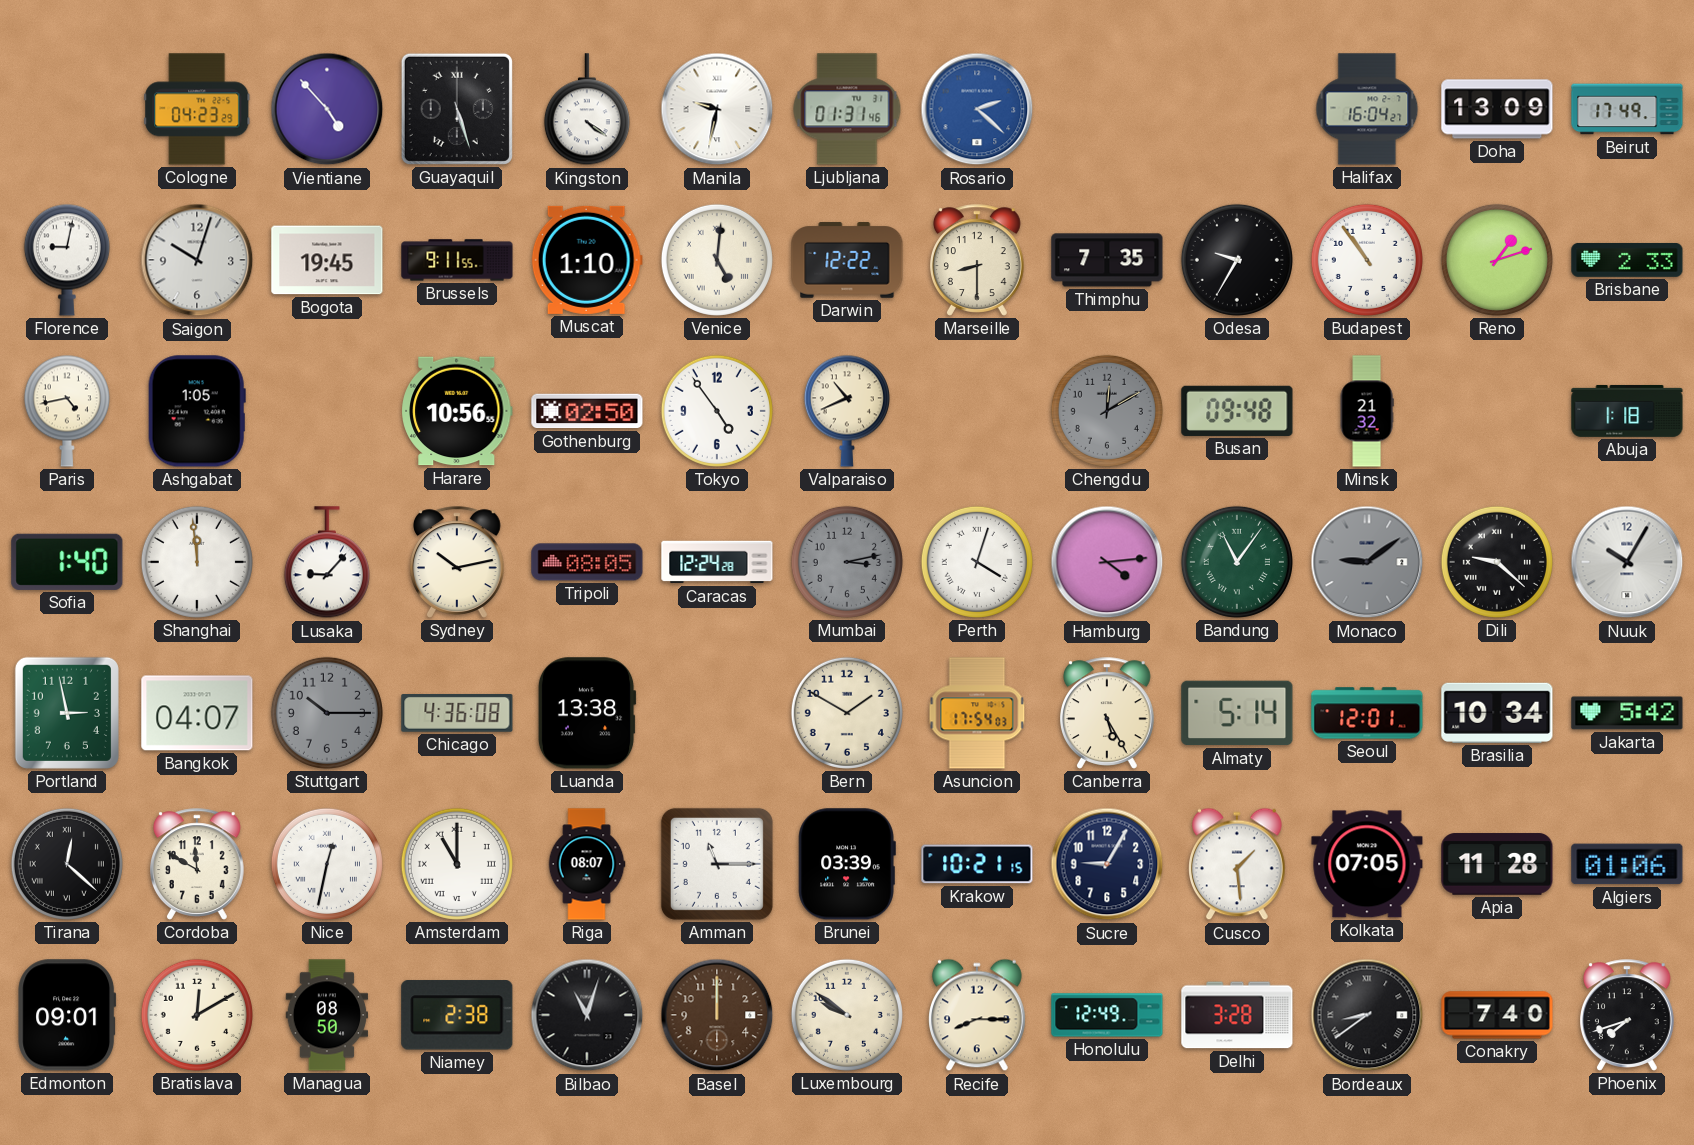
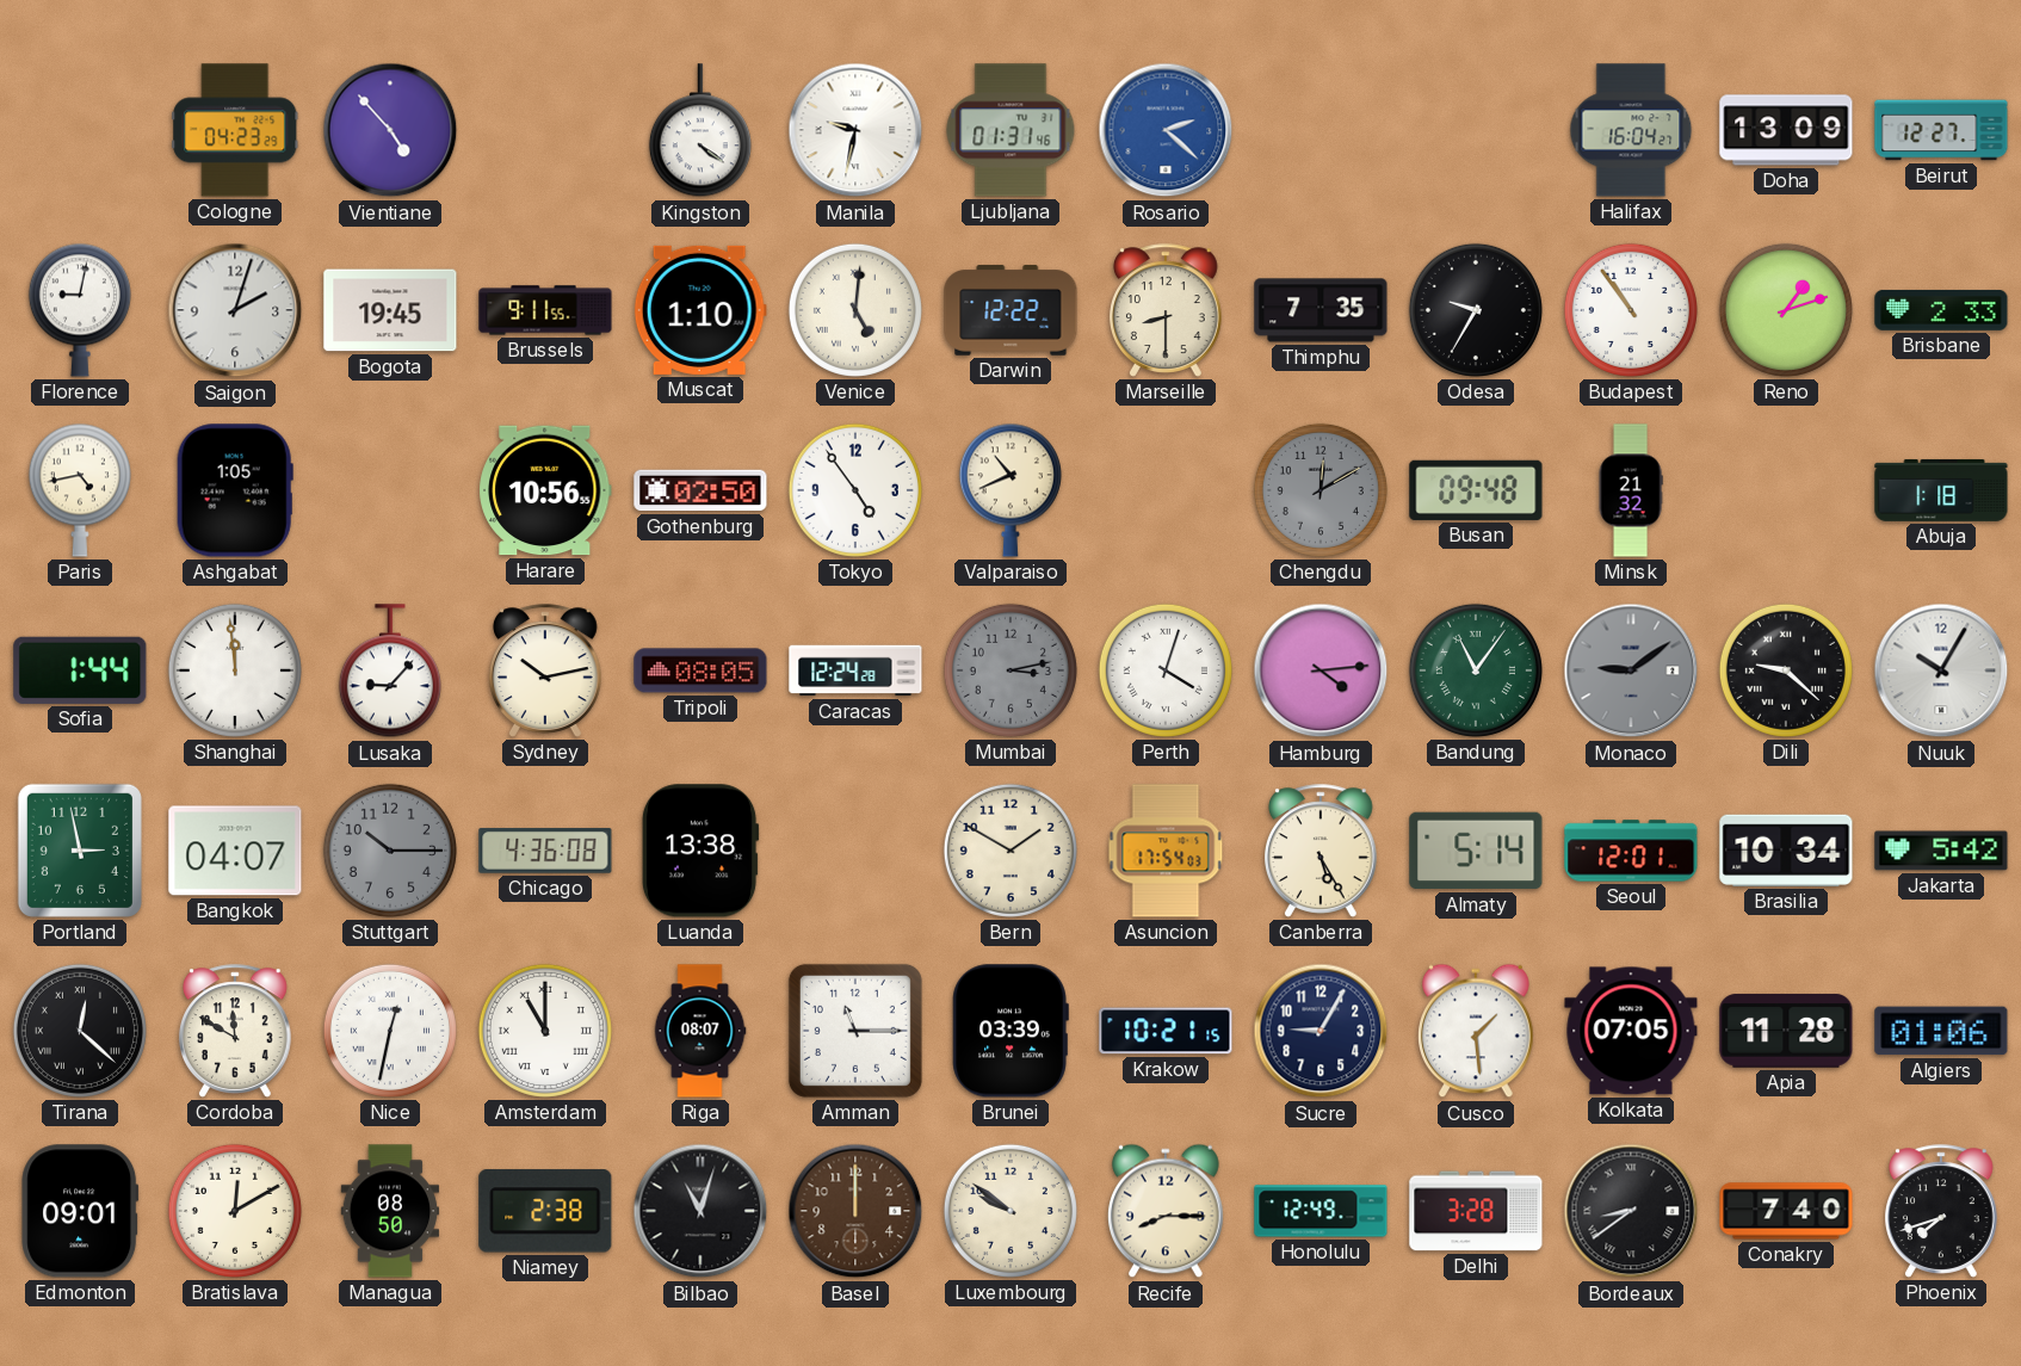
Guayaquil: 5:27 -> none (457, 109)
Beirut: 17:49 -> 12:27 (1941, 130)
Saigon: 10:03 -> 2:03 (235, 310)
Sofia: 1:40 -> 1:44 (80, 670)
